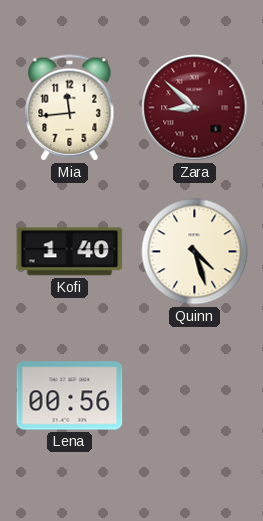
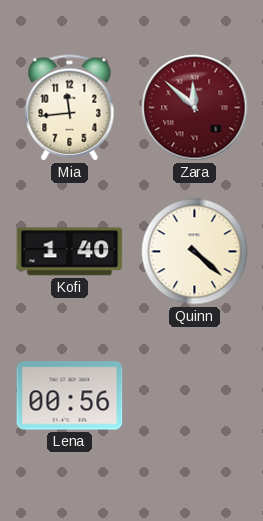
Zara: 8:52 -> 11:52 (195, 108)
Quinn: 4:27 -> 4:22 (195, 252)
